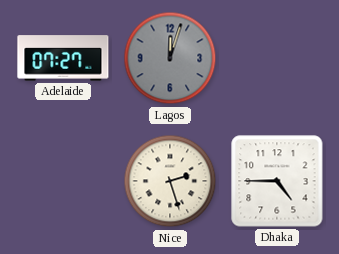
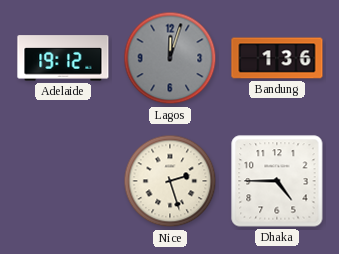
Adelaide: 07:27 -> 19:12 (63, 58)
Bandung: none -> 1:36 (277, 58)
